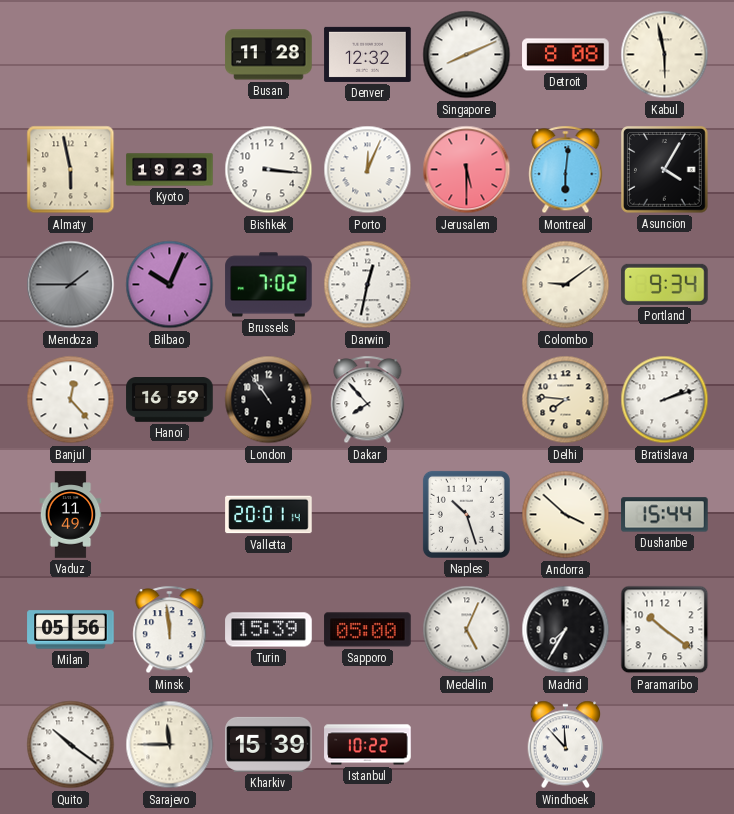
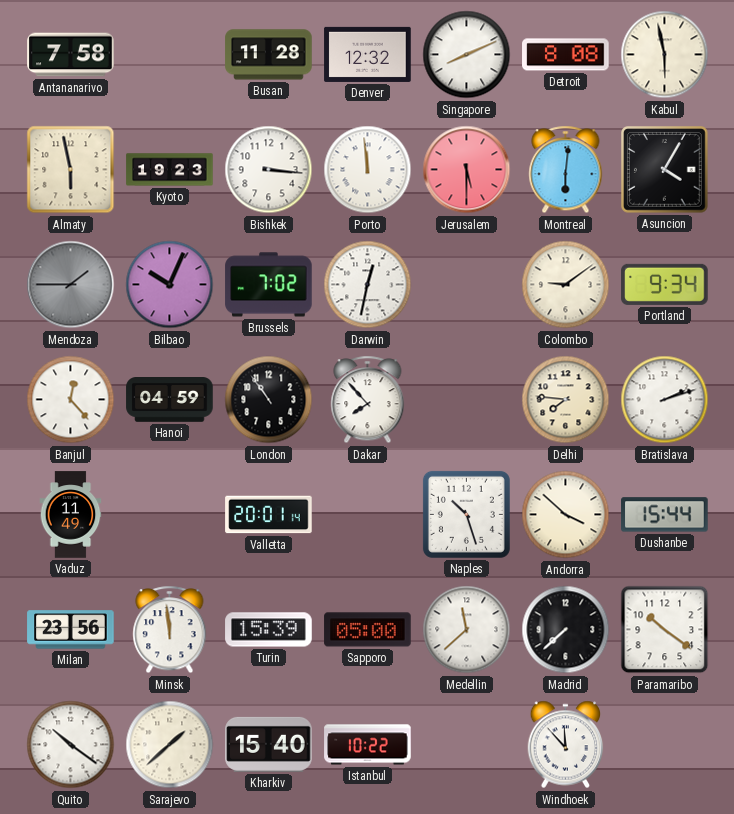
Antananarivo: none -> 7:58 (71, 55)
Porto: 12:04 -> 11:59 (368, 170)
Hanoi: 16:59 -> 04:59 (170, 400)
Milan: 05:56 -> 23:56 (71, 630)
Medellin: 5:04 -> 11:38 (467, 630)
Madrid: 7:35 -> 7:38 (566, 630)
Sarajevo: 11:45 -> 1:38 (170, 745)
Kharkiv: 15:39 -> 15:40 (269, 744)
